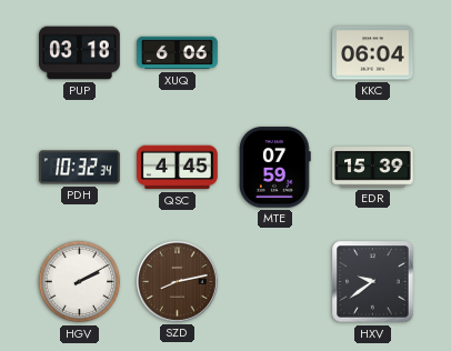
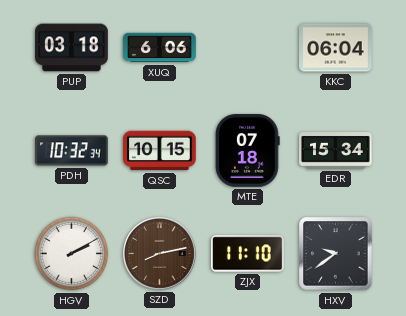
QSC: 4:45 -> 10:15 (160, 151)
MTE: 07:59 -> 07:18 (248, 151)
EDR: 15:39 -> 15:34 (336, 151)
ZJX: none -> 11:10 (248, 254)
